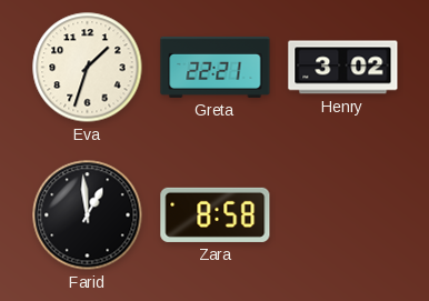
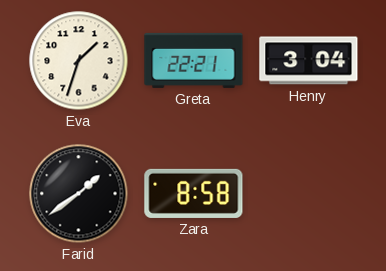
Henry: 3:02 -> 3:04 (309, 61)
Farid: 12:59 -> 1:39 (79, 194)
